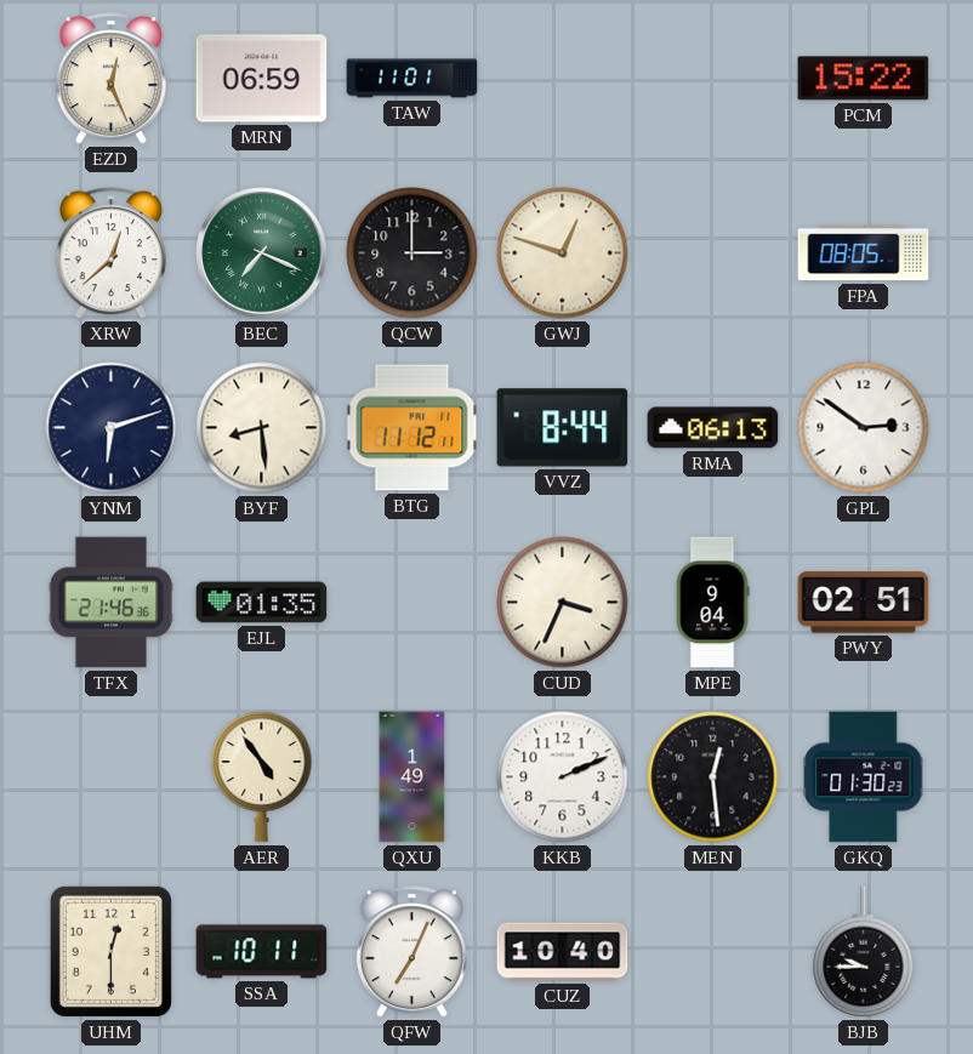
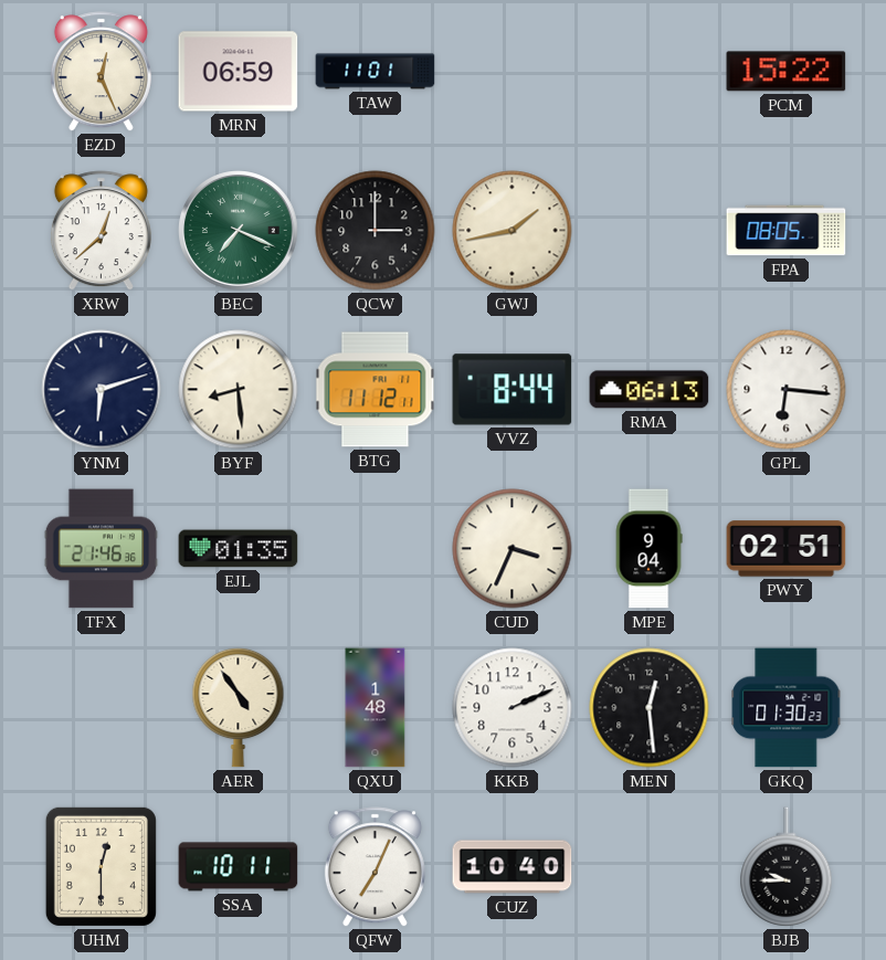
GWJ: 12:48 -> 1:43 (513, 231)
GPL: 2:51 -> 6:16 (787, 390)
QXU: 1:49 -> 1:48 (376, 708)
